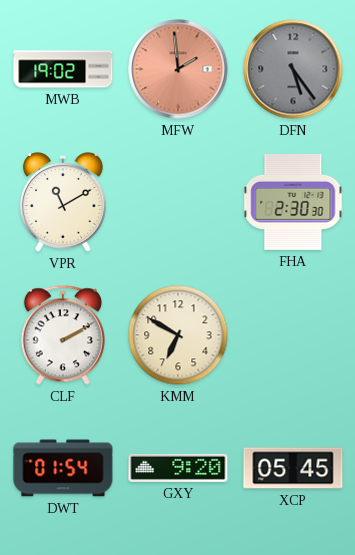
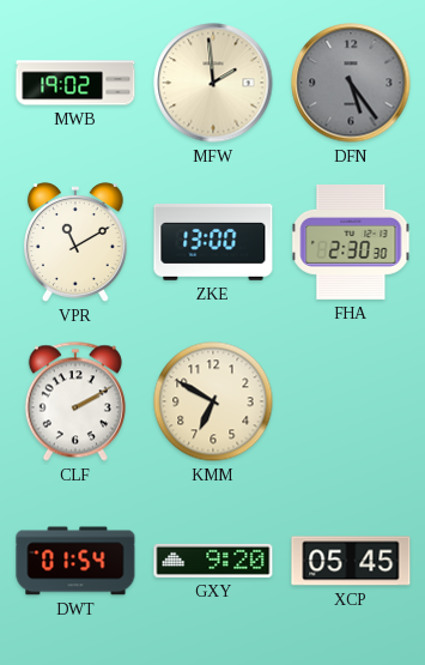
MFW dial: salmon -> cream (213, 83)
ZKE: none -> 13:00 (213, 243)
